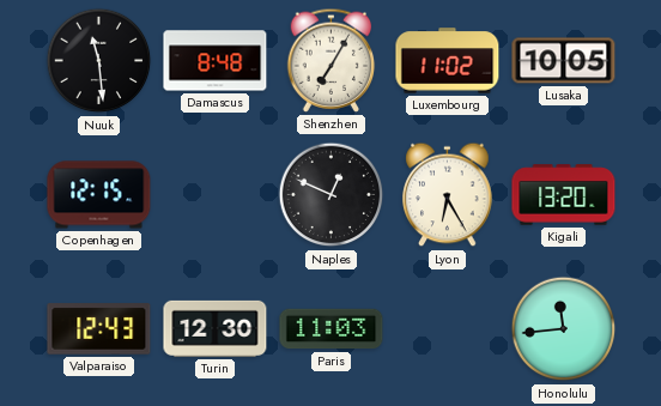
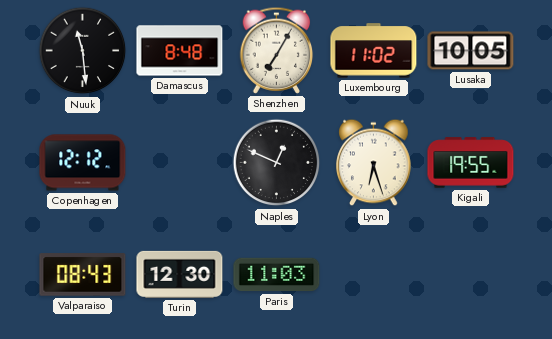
Copenhagen: 12:15 -> 12:12 (83, 163)
Lyon: 6:25 -> 6:27 (374, 163)
Kigali: 13:20 -> 19:55 (471, 163)
Valparaiso: 12:43 -> 08:43 (83, 275)
Honolulu: 11:44 -> none (564, 329)
